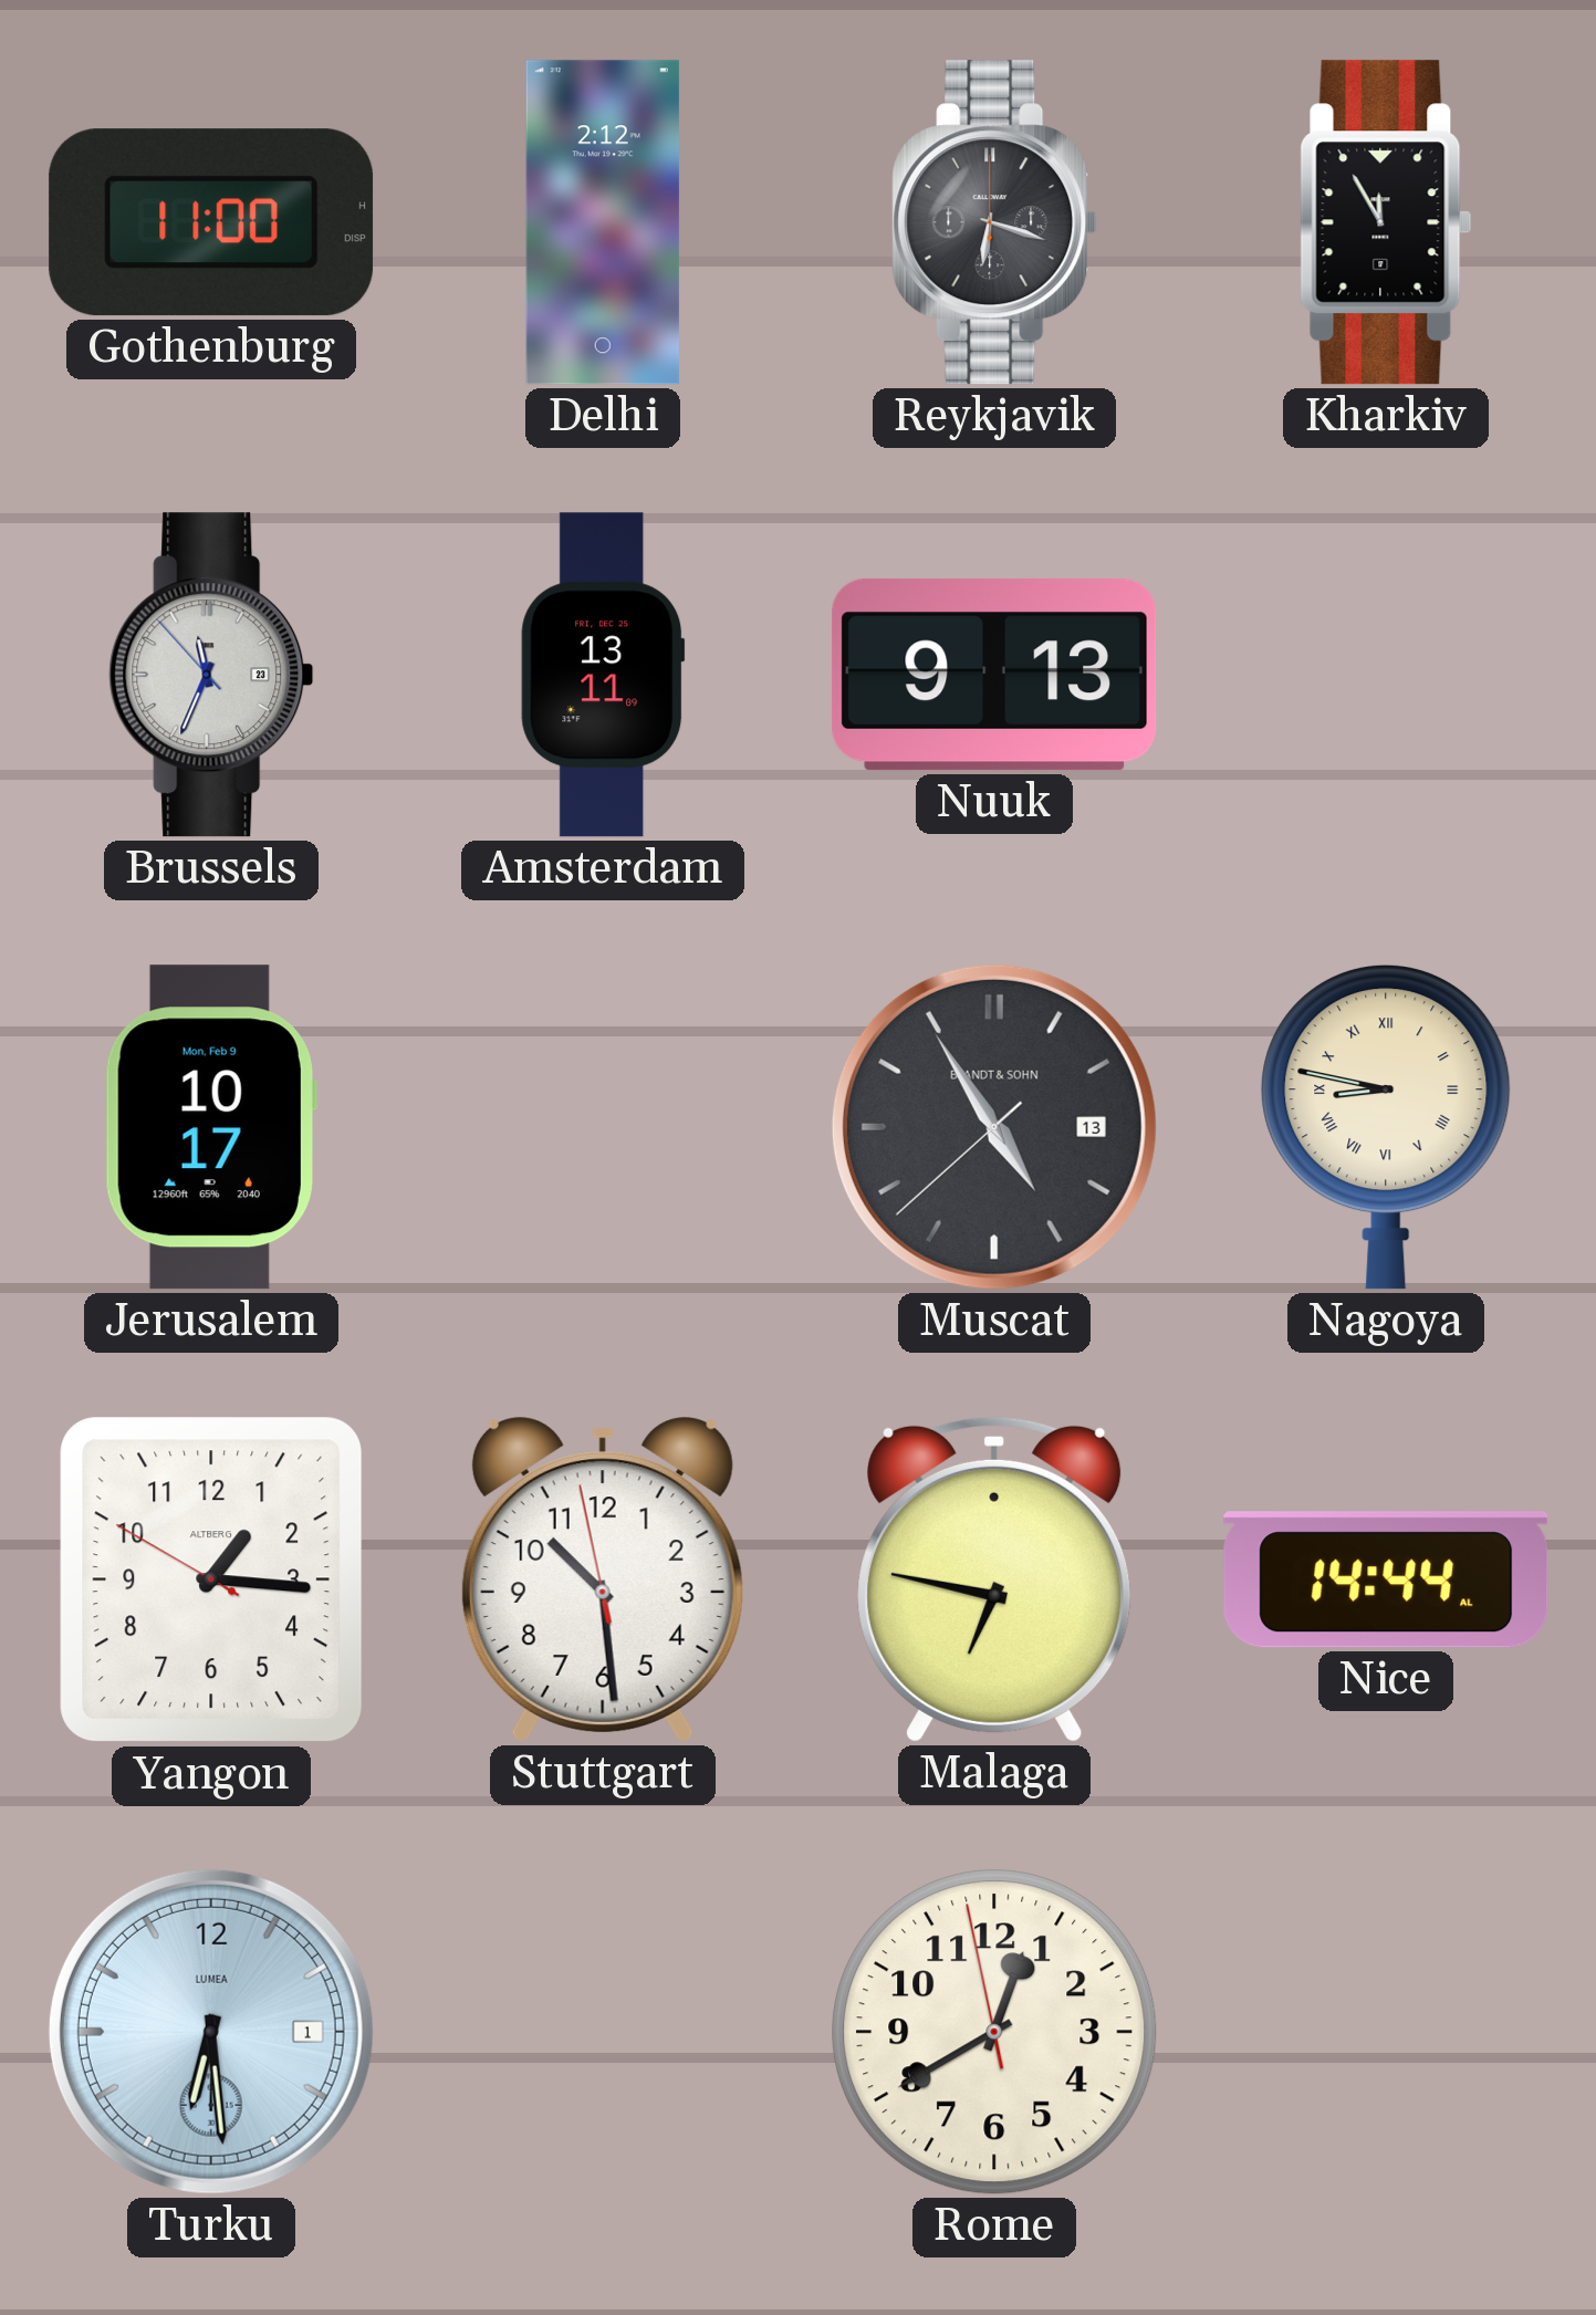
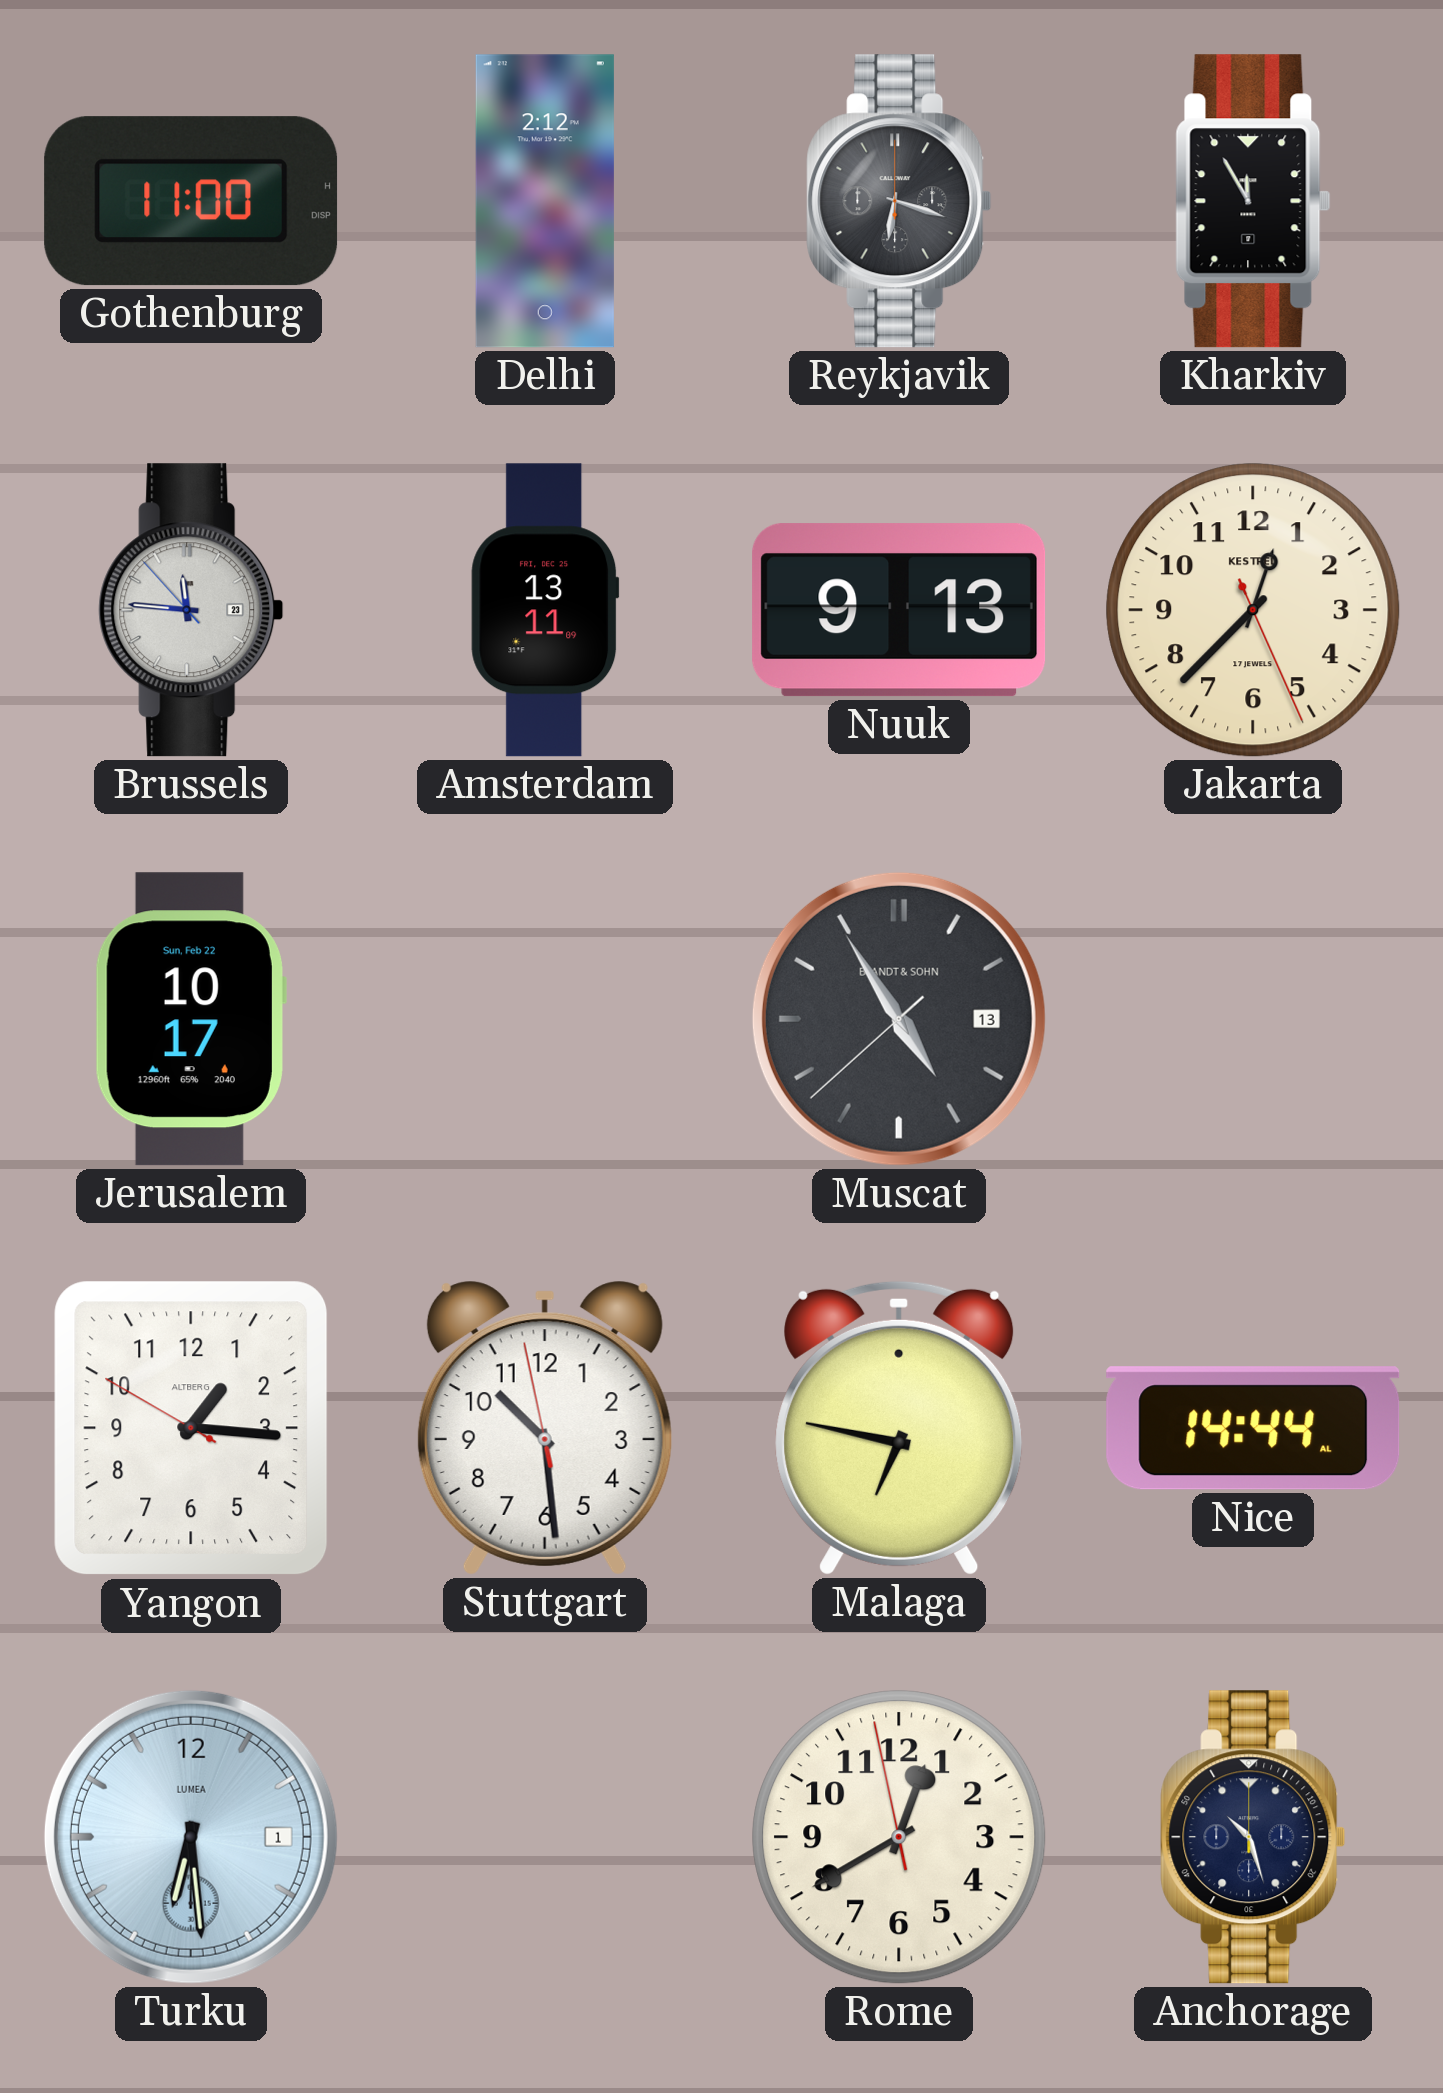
Brussels: 11:33 -> 11:45 (191, 610)
Jakarta: none -> 12:37 (1253, 610)
Jerusalem date: Mon, Feb 9 -> Sun, Feb 22 (190, 1019)
Nagoya: 8:47 -> none (1386, 1128)
Anchorage: none -> 10:27 (1253, 1837)
